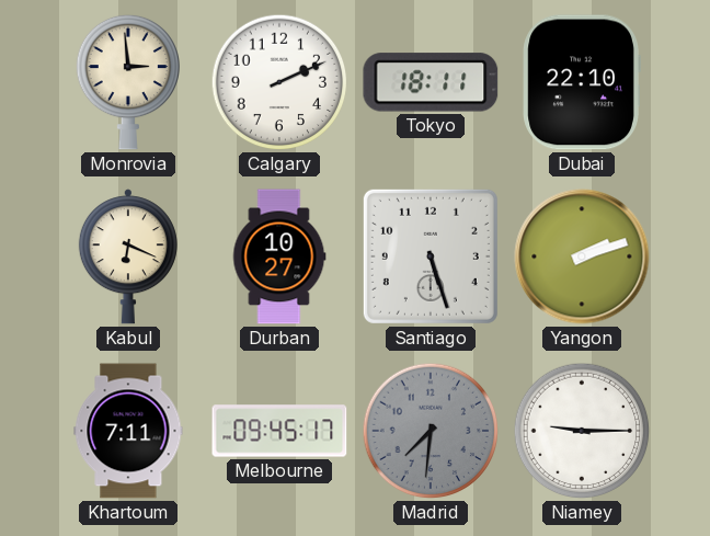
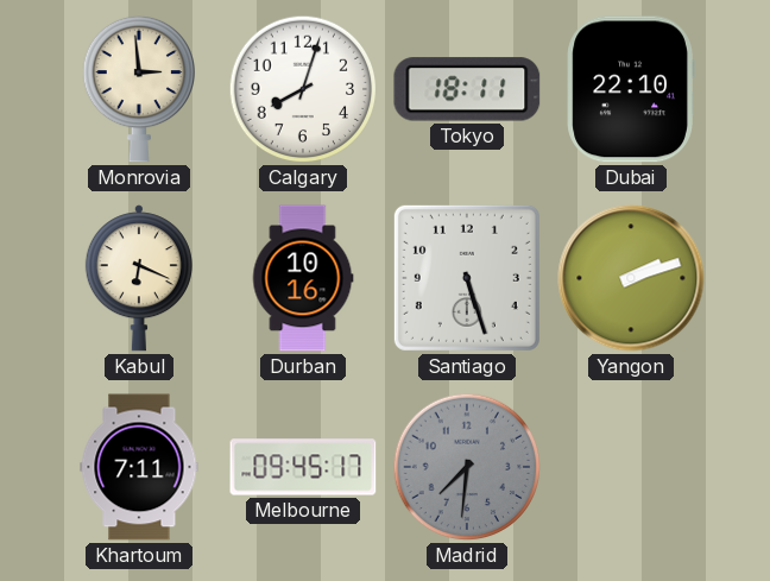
Calgary: 2:11 -> 8:03 (303, 89)
Durban: 10:27 -> 10:16 (303, 278)
Niamey: 9:15 -> none (582, 431)
